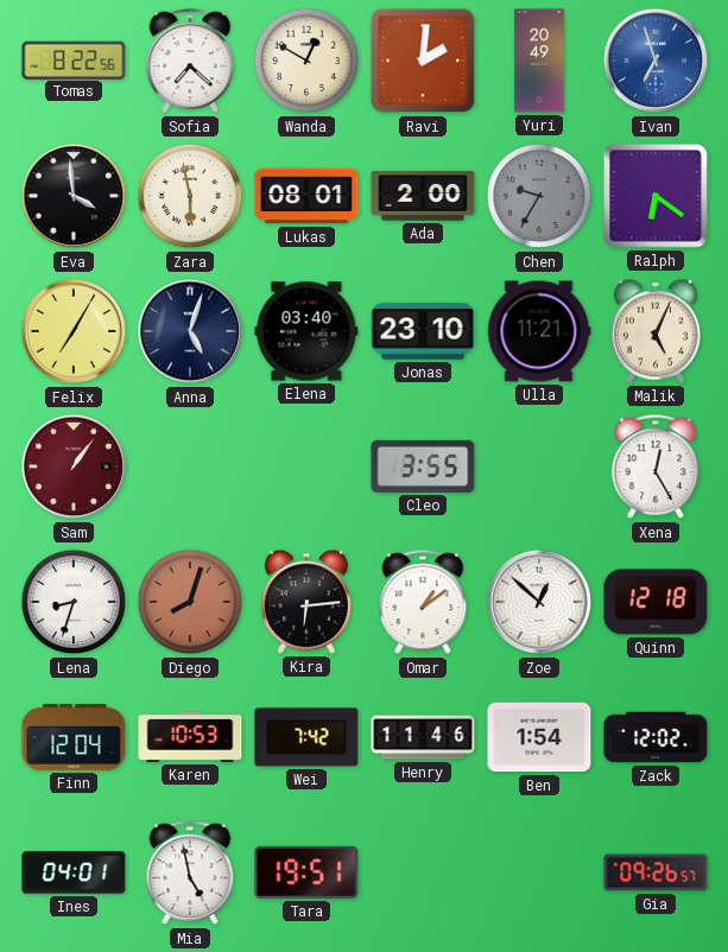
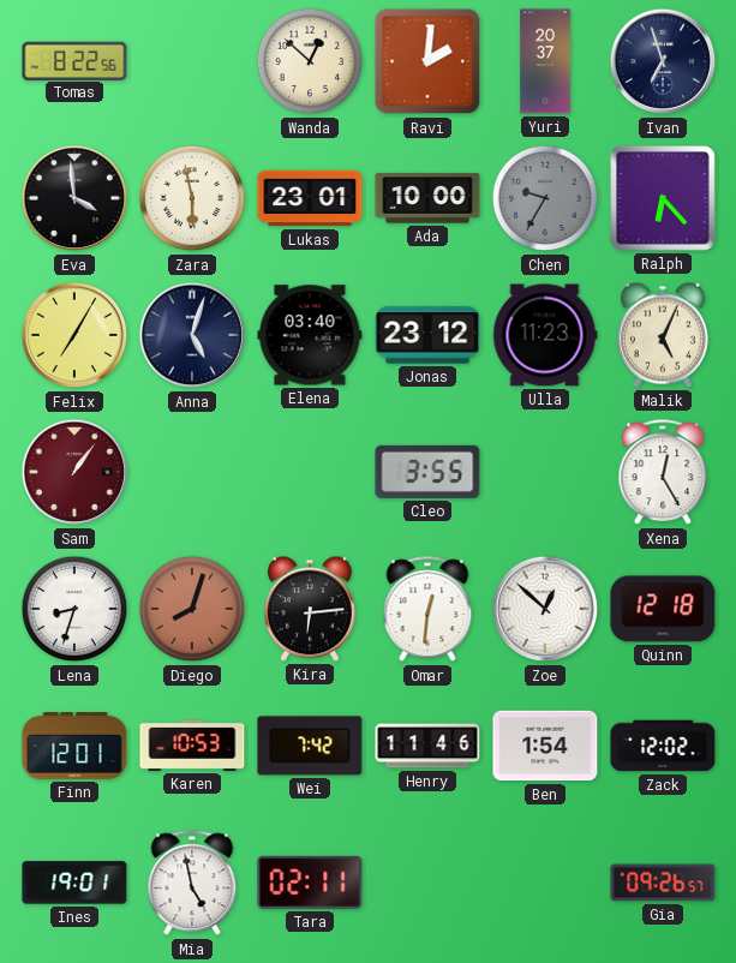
Sofia: 7:22 -> none (190, 62)
Wanda: 12:50 -> 12:52 (310, 61)
Yuri: 20:49 -> 20:37 (545, 61)
Ivan dial: blue -> navy (663, 61)
Lukas: 08:01 -> 23:01 (310, 198)
Ada: 2:00 -> 10:00 (427, 198)
Ralph: 6:21 -> 6:23 (664, 199)
Jonas: 23:10 -> 23:12 (427, 335)
Ulla: 11:21 -> 11:23 (545, 335)
Omar: 1:09 -> 12:31 (427, 610)
Finn: 12:04 -> 12:01 (74, 747)
Ines: 04:01 -> 19:01 (74, 883)
Tara: 19:51 -> 02:11 (310, 883)
